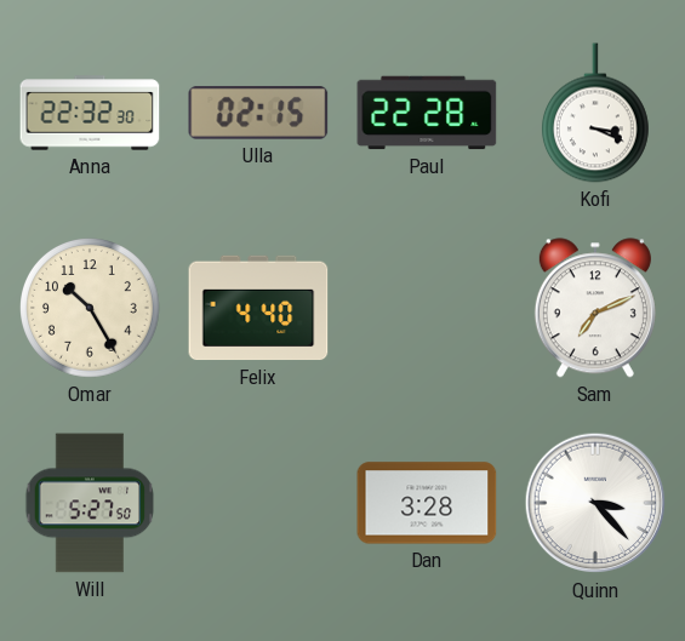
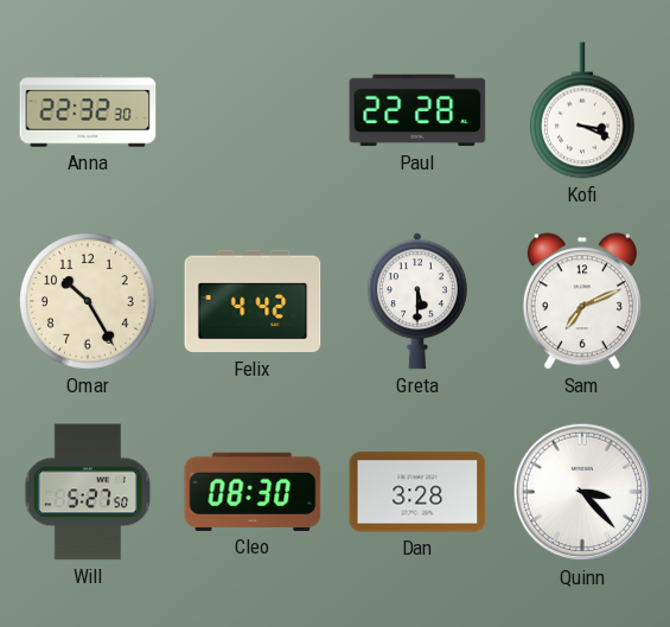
Ulla: 02:15 -> none (258, 113)
Felix: 4:40 -> 4:42 (253, 301)
Greta: none -> 5:30 (417, 301)
Cleo: none -> 08:30 (253, 492)
